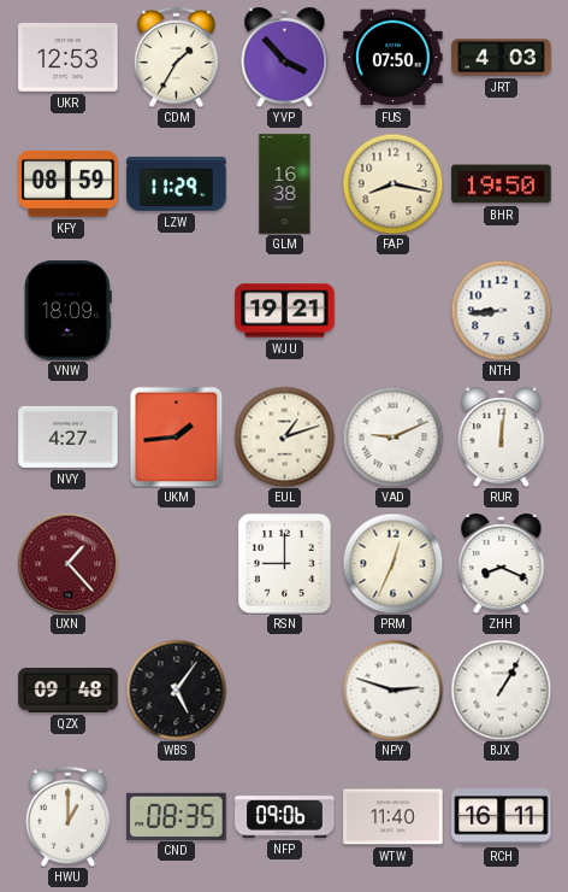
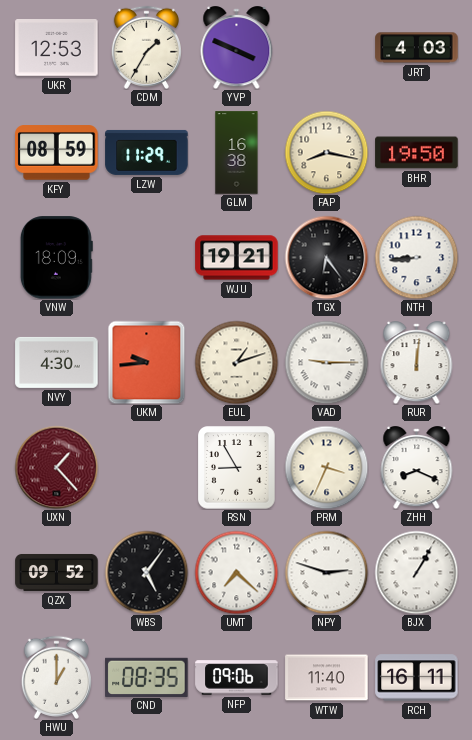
YVP: 3:53 -> 3:49 (237, 48)
FUS: 07:50 -> none (394, 58)
TGX: none -> 6:24 (326, 257)
NVY: 4:27 -> 4:30 (57, 362)
UKM: 1:44 -> 9:44 (147, 362)
VAD: 9:11 -> 9:15 (326, 362)
RSN: 9:00 -> 8:55 (237, 468)
PRM: 12:34 -> 3:34 (326, 467)
QZX: 09:48 -> 09:52 (57, 572)
UMT: none -> 7:22 (236, 572)
